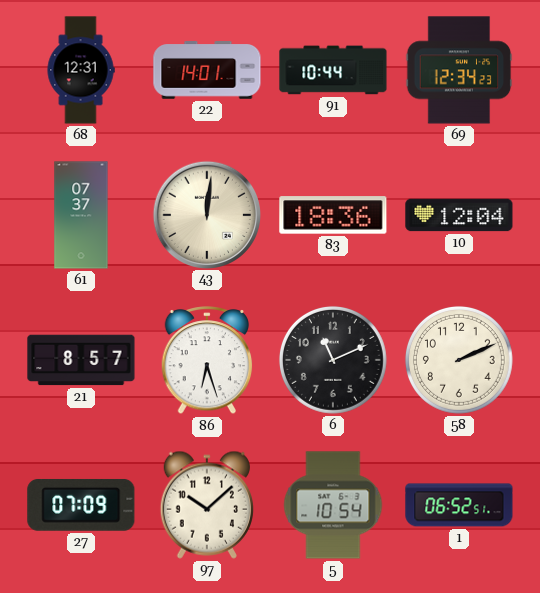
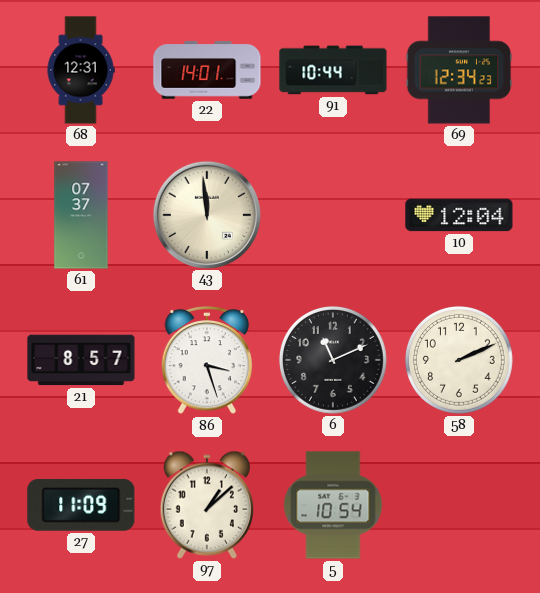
43: 12:01 -> 11:59 (206, 214)
83: 18:36 -> none (333, 215)
86: 6:27 -> 3:27 (207, 361)
27: 07:09 -> 11:09 (81, 505)
97: 10:08 -> 1:08 (207, 505)
1: 06:52 -> none (459, 505)
